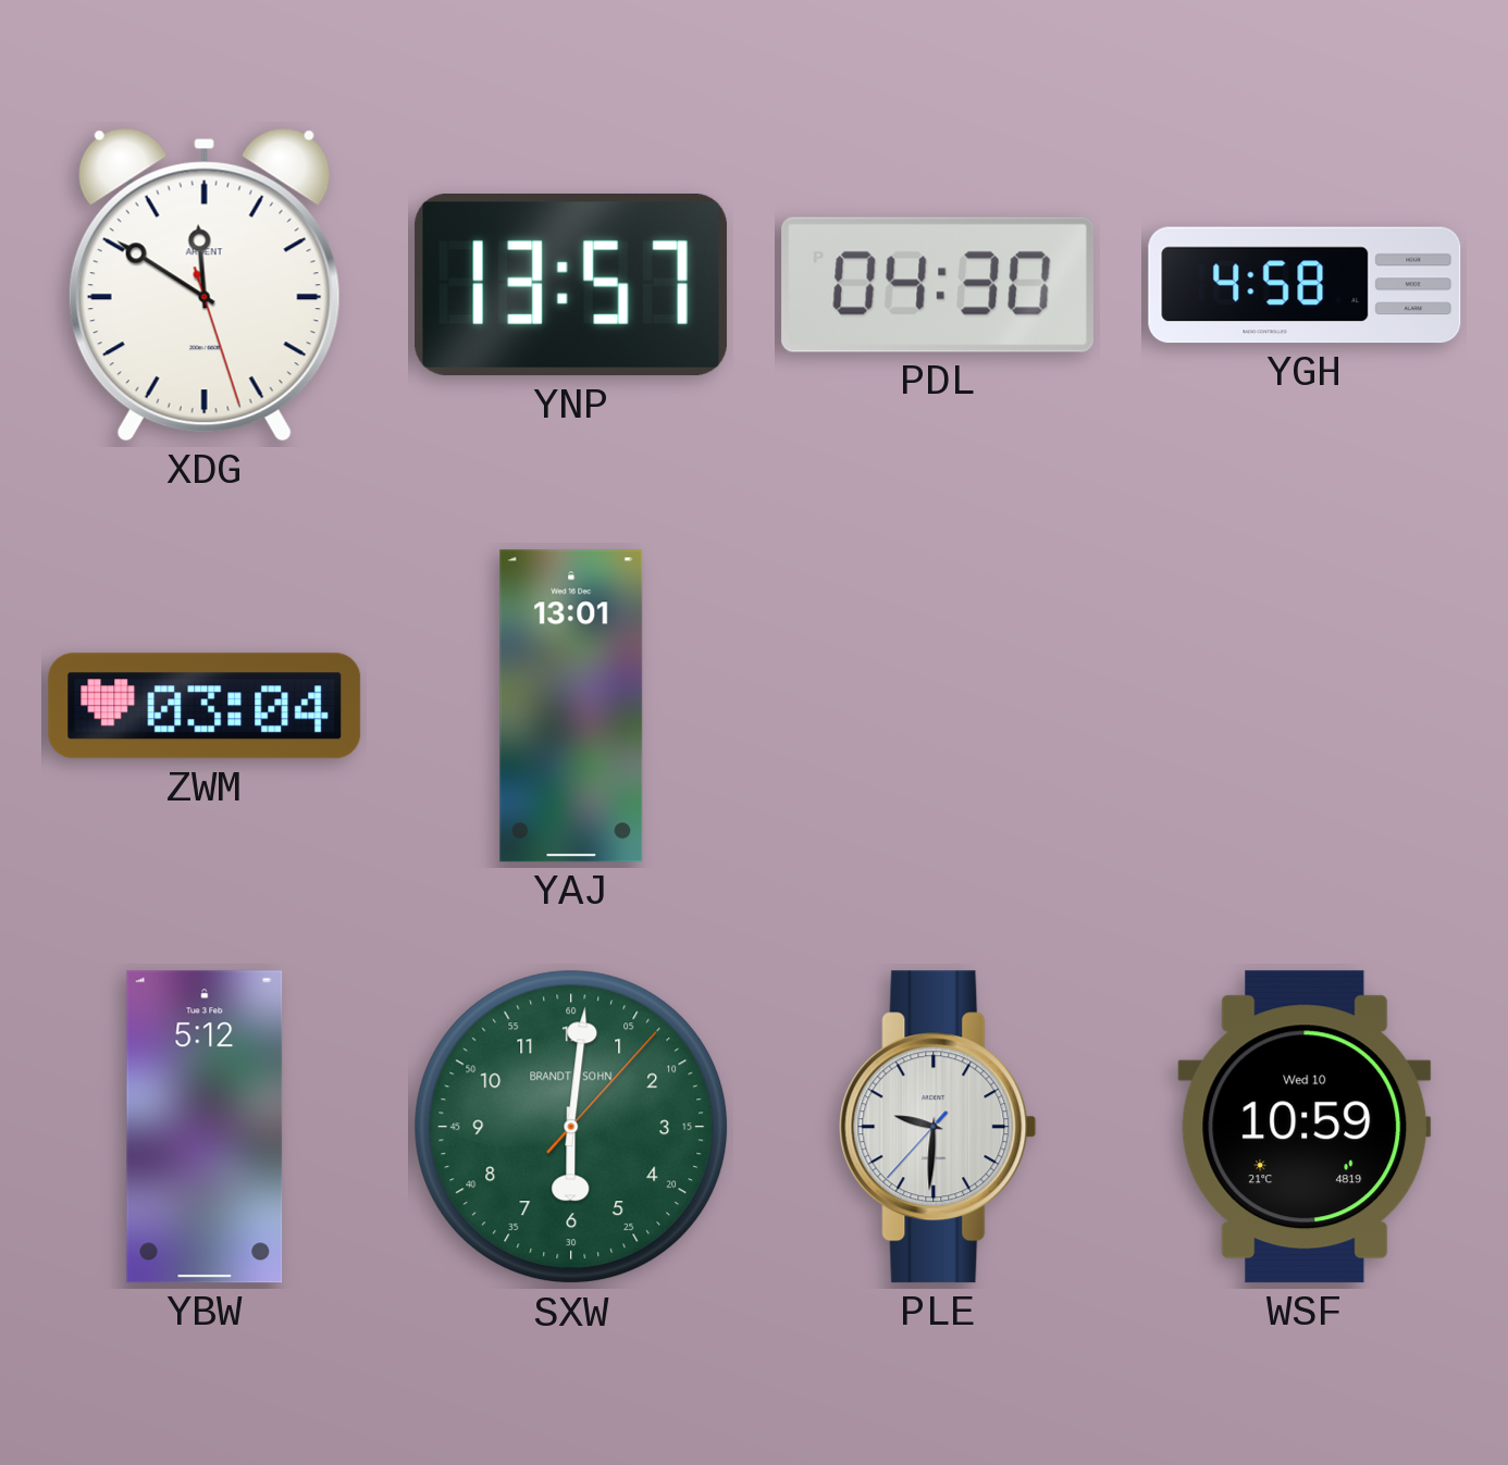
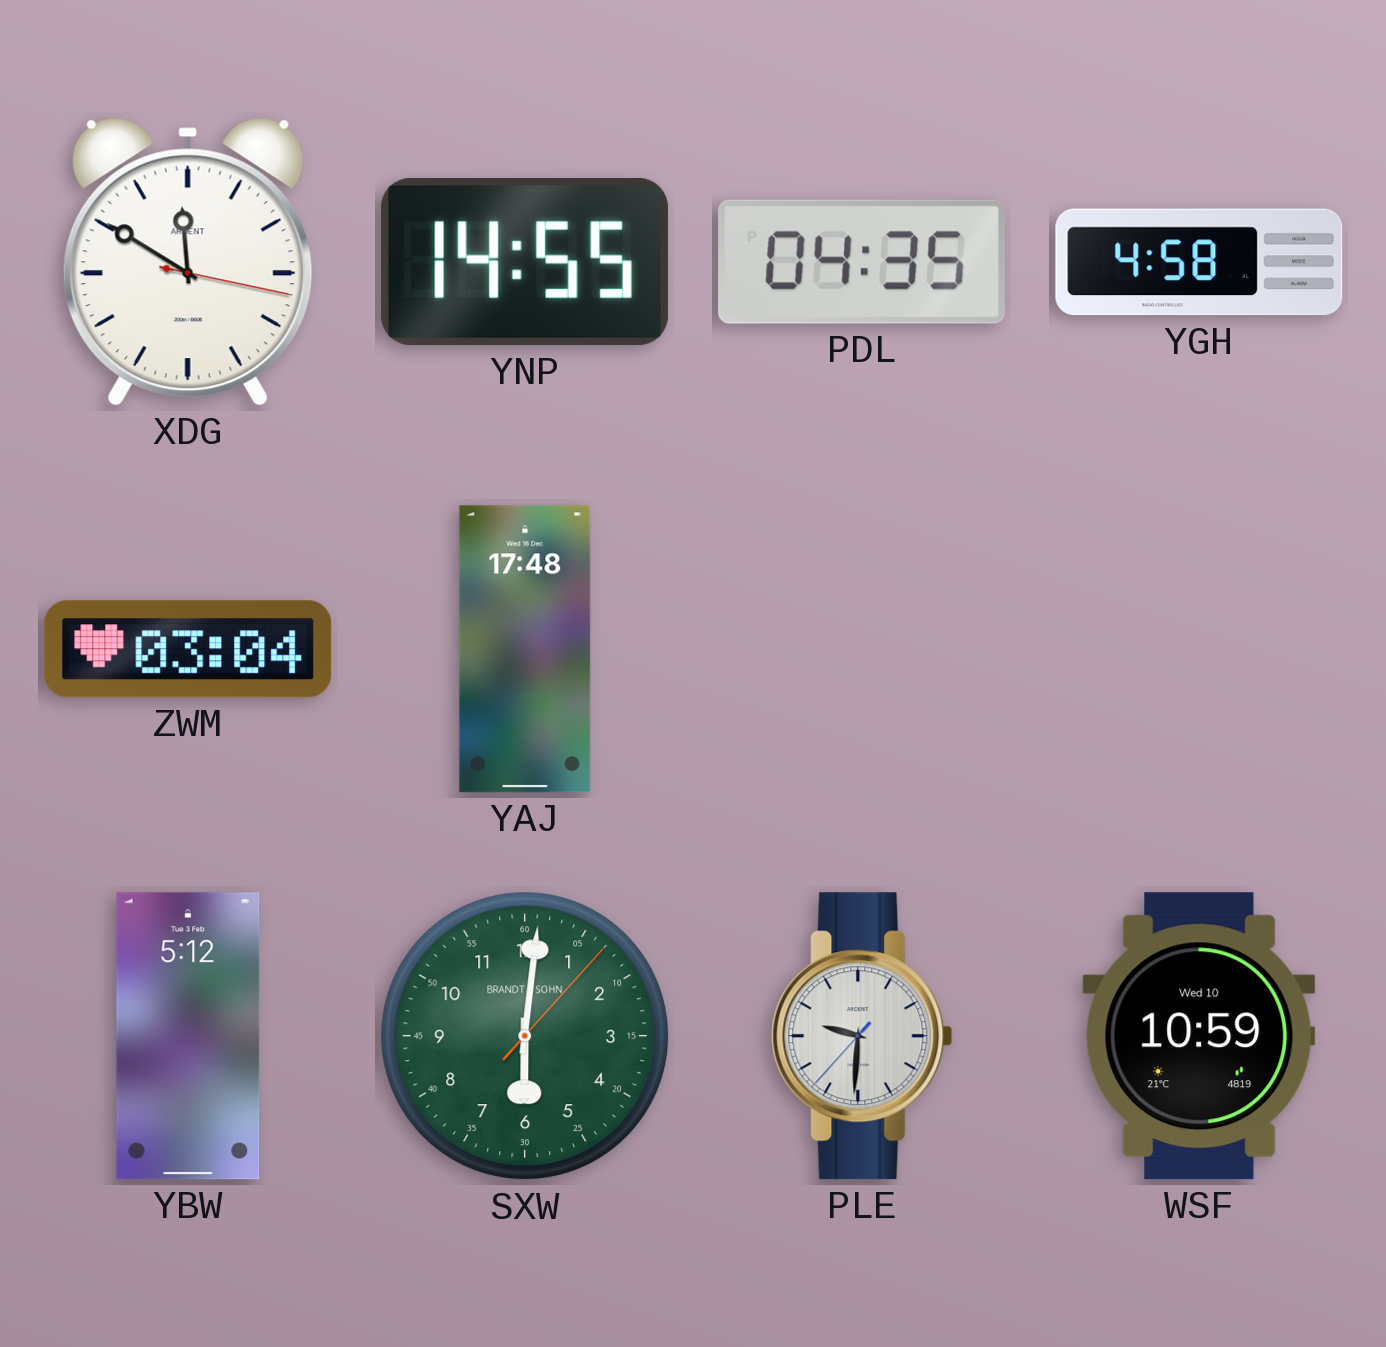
XDG: 11:50:27 -> 11:50:17 (188, 262)
YNP: 13:57 -> 14:55 (525, 263)
PDL: 04:30 -> 04:35 (862, 262)
YAJ: 13:01 -> 17:48 (525, 649)
